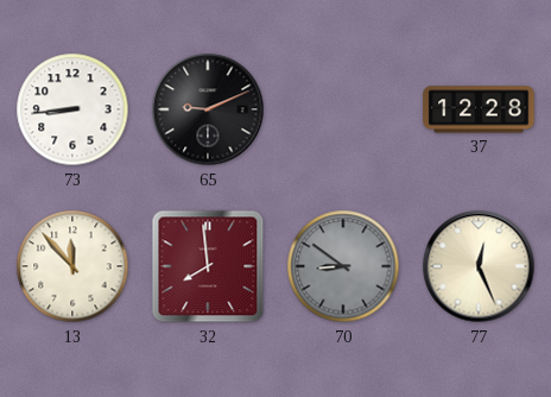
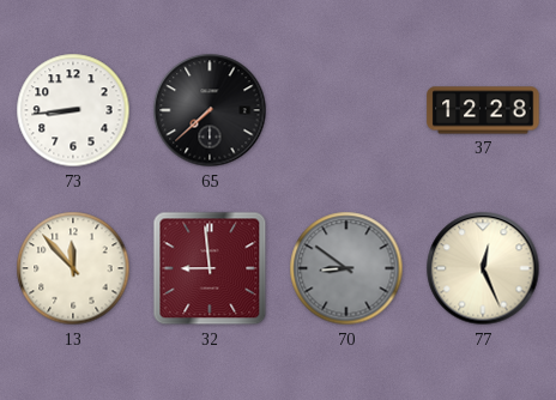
65: 9:11 -> 7:38 (210, 110)
32: 7:59 -> 8:59 (210, 268)
